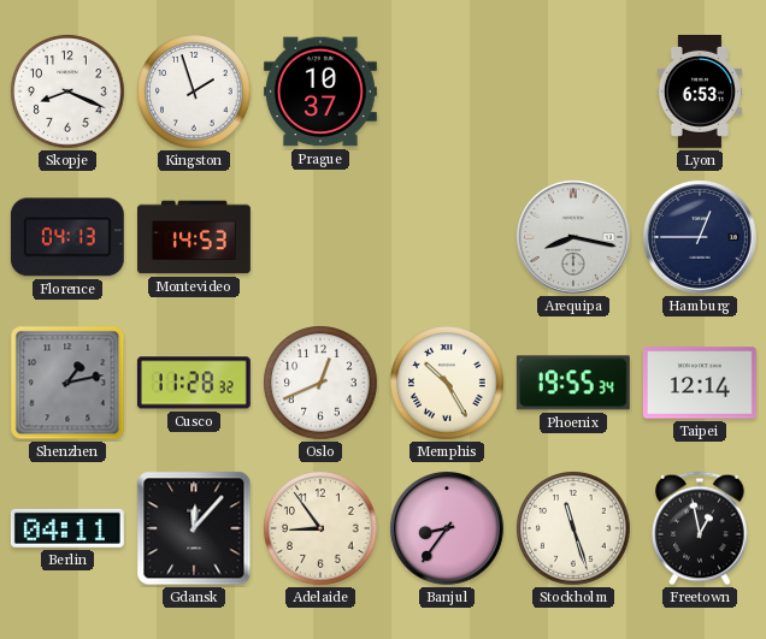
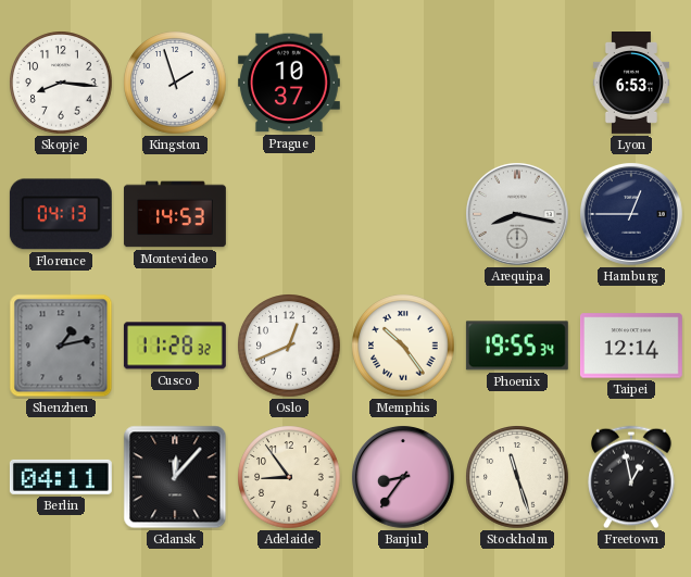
Skopje: 8:19 -> 8:16 (61, 83)
Memphis: 10:25 -> 10:24 (403, 346)
